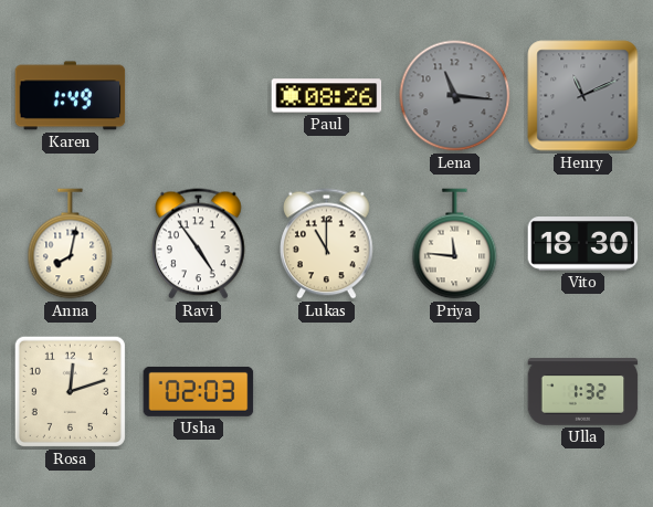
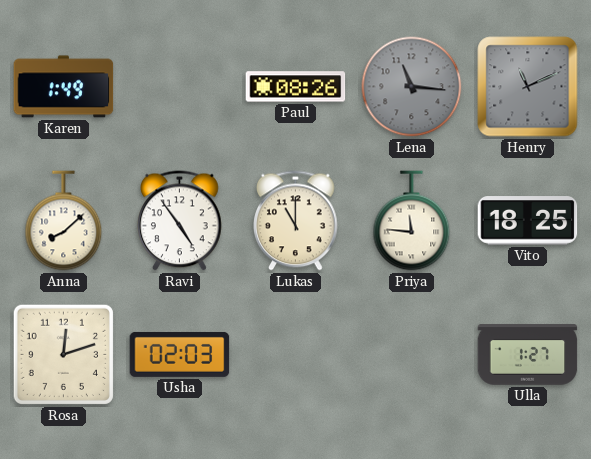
Anna: 8:02 -> 8:08 (64, 221)
Vito: 18:30 -> 18:25 (528, 221)
Ulla: 1:32 -> 1:27 (528, 355)
